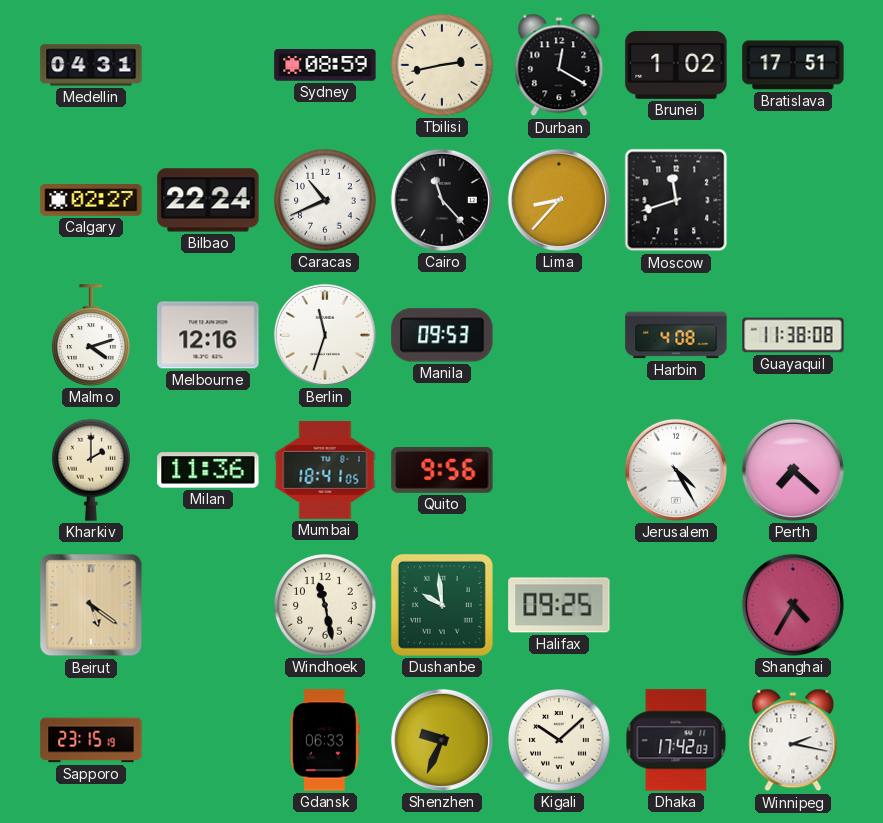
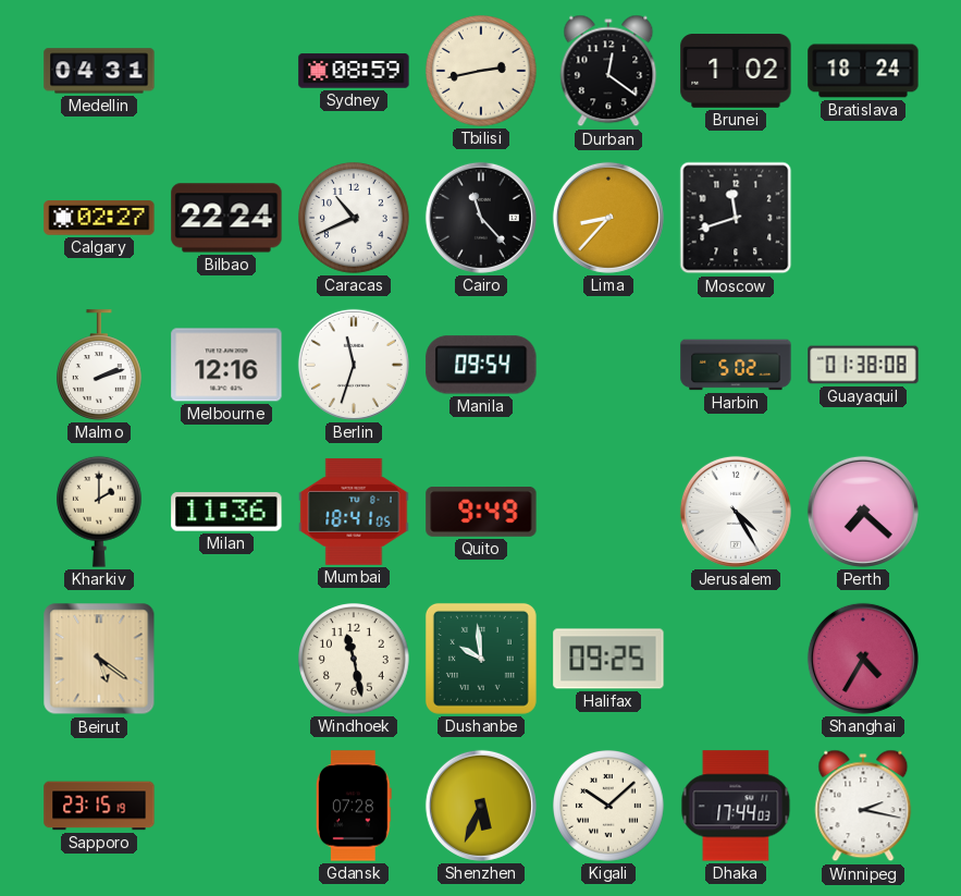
Durban: 12:20 -> 12:21 (608, 71)
Bratislava: 17:51 -> 18:24 (863, 71)
Malmo: 4:12 -> 2:12 (100, 365)
Manila: 09:53 -> 09:54 (481, 365)
Harbin: 4:08 -> 5:02 (736, 365)
Guayaquil: 11:38 -> 01:38 (863, 365)
Quito: 9:56 -> 9:49 (481, 513)
Gdansk: 06:33 -> 07:28 (354, 806)
Shenzhen: 9:34 -> 5:34 (481, 806)
Dhaka: 17:42 -> 17:44 (736, 806)
